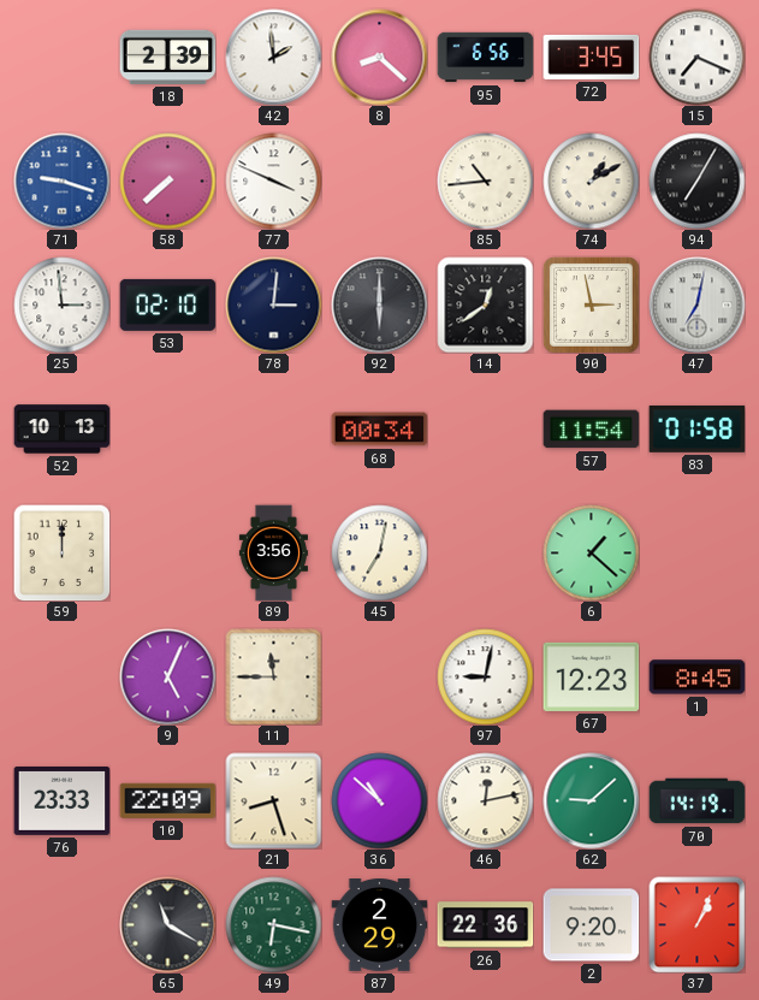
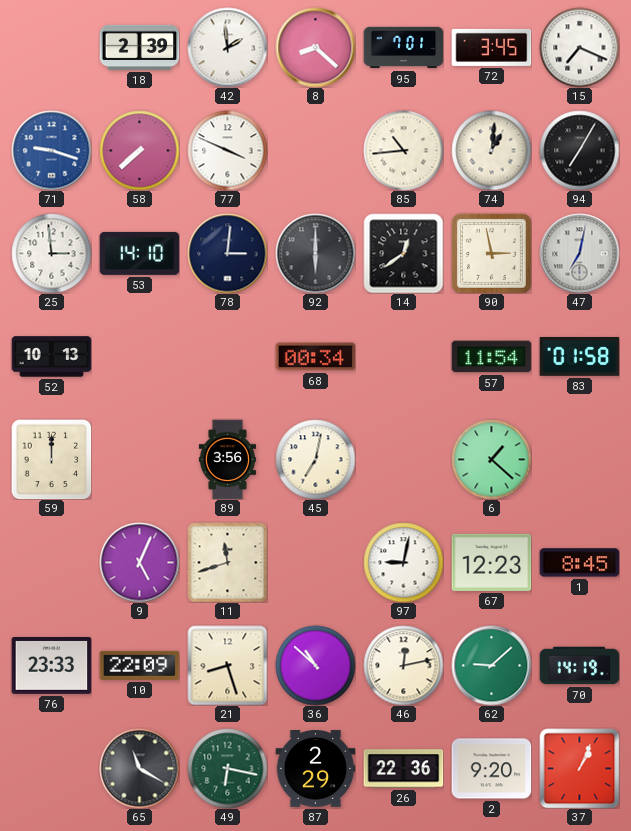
95: 6:56 -> 7:01 (403, 48)
74: 1:10 -> 1:01 (491, 150)
53: 02:10 -> 14:10 (139, 253)
11: 11:45 -> 11:42 (227, 562)
